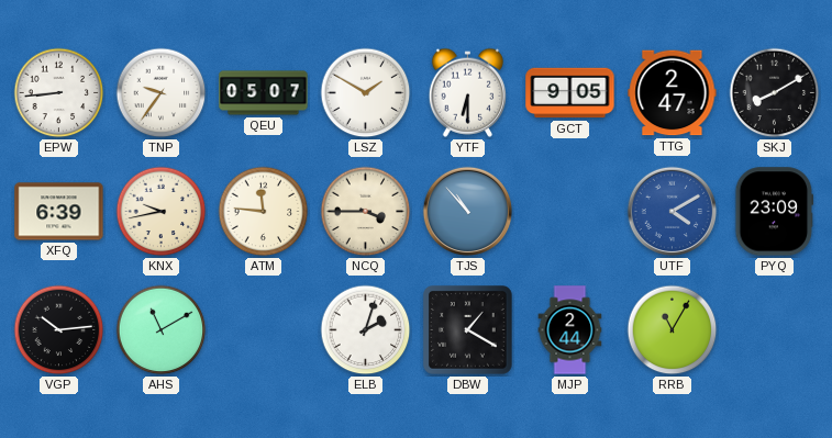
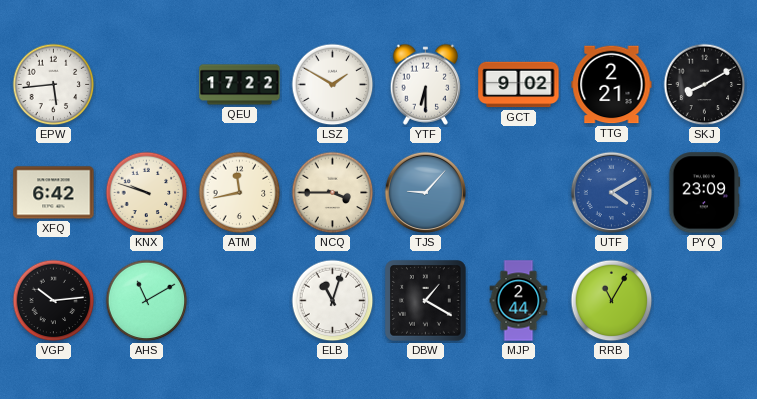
EPW: 8:44 -> 5:44 (54, 85)
TNP: 9:36 -> none (162, 93)
QEU: 05:07 -> 17:22 (240, 85)
GCT: 9:05 -> 9:02 (519, 85)
TTG: 2:47 -> 2:21 (612, 85)
XFQ: 6:39 -> 6:42 (54, 193)
KNX: 9:43 -> 9:48 (147, 193)
ATM: 11:46 -> 11:43 (240, 193)
TJS: 10:53 -> 9:07 (426, 193)
ELB: 2:03 -> 11:03 (333, 301)
